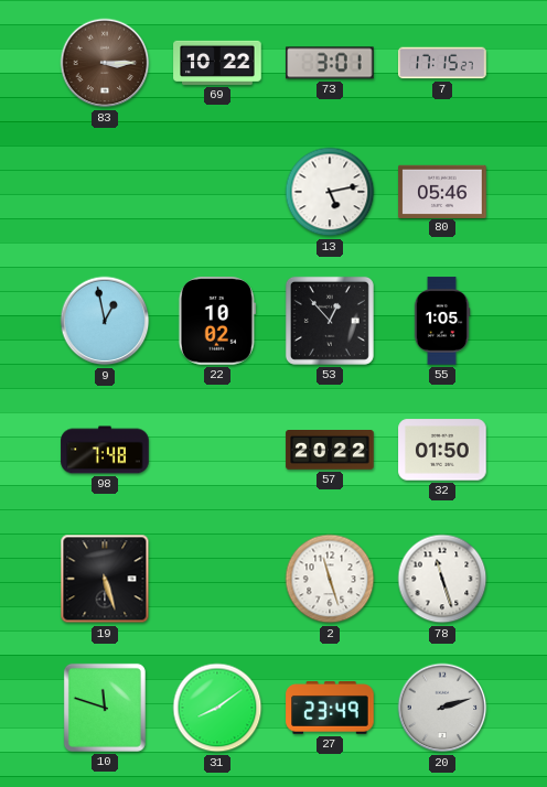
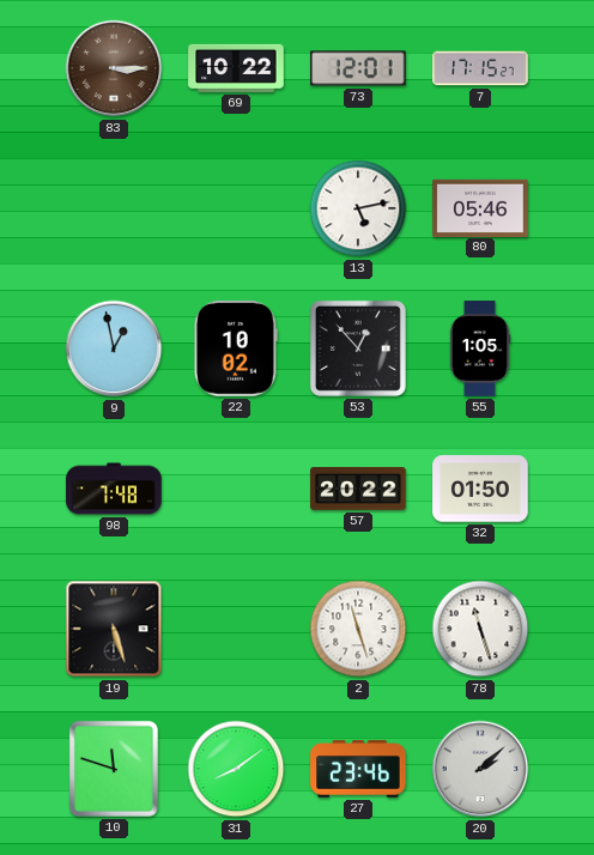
73: 3:01 -> 12:01 (358, 68)
27: 23:49 -> 23:46 (358, 769)
20: 2:12 -> 2:08 (480, 769)
